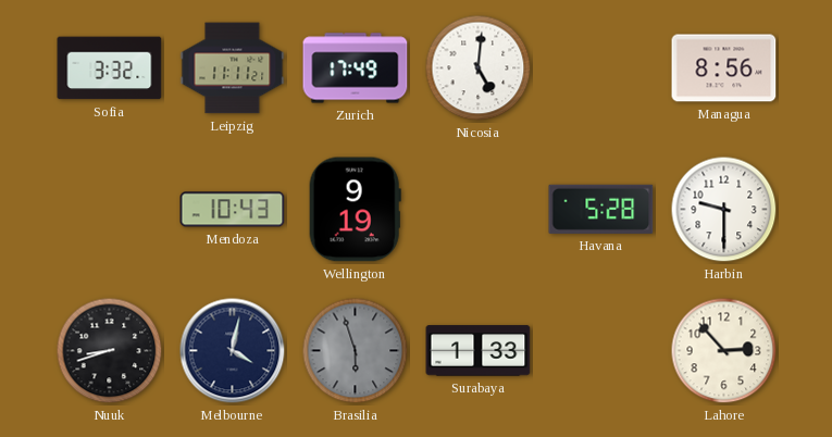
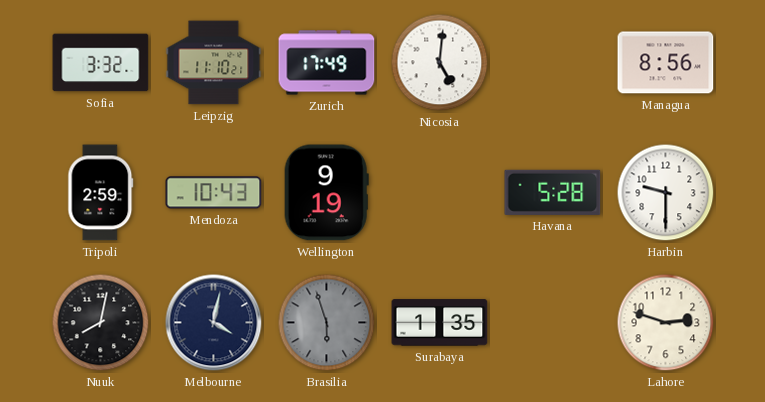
Leipzig: 11:11 -> 11:10 (214, 63)
Tripoli: none -> 2:59 (101, 193)
Nuuk: 8:42 -> 8:02 (101, 323)
Surabaya: 1:33 -> 1:35 (440, 323)
Lahore: 2:53 -> 2:48 (666, 323)
